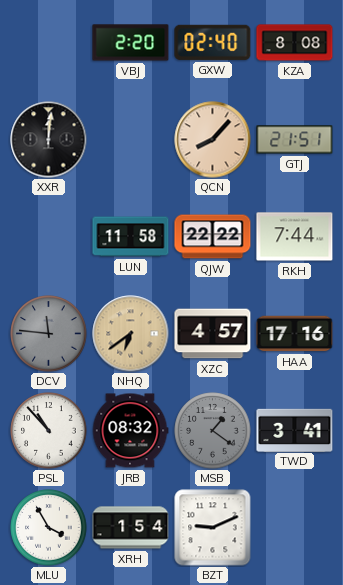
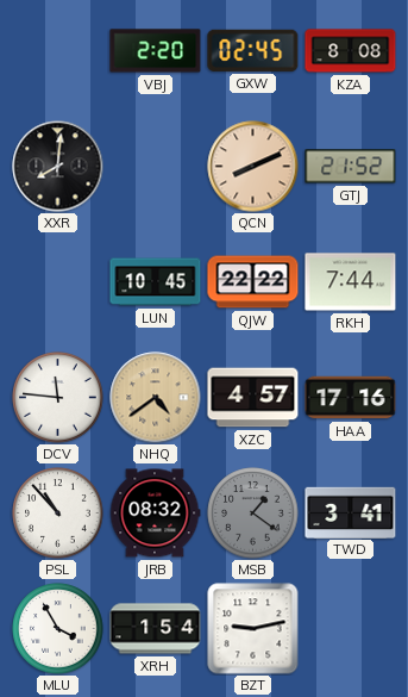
GXW: 02:40 -> 02:45 (253, 50)
XXR: 12:01 -> 8:01 (58, 167)
QCN: 8:07 -> 8:11 (253, 167)
GTJ: 21:51 -> 21:52 (351, 167)
LUN: 11:58 -> 10:45 (156, 282)
DCV dial: grey -> white (58, 398)
NHQ: 6:39 -> 4:39 (156, 398)
BZT: 9:11 -> 9:13 (253, 629)
